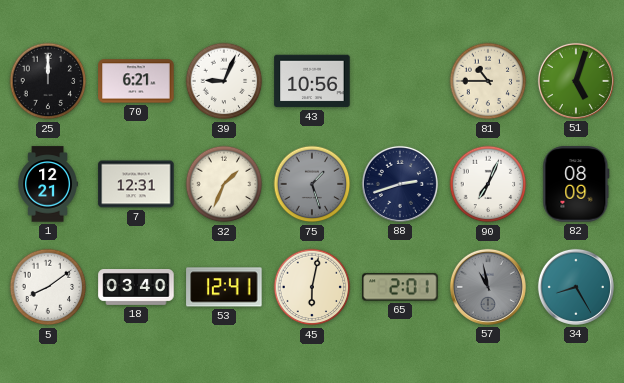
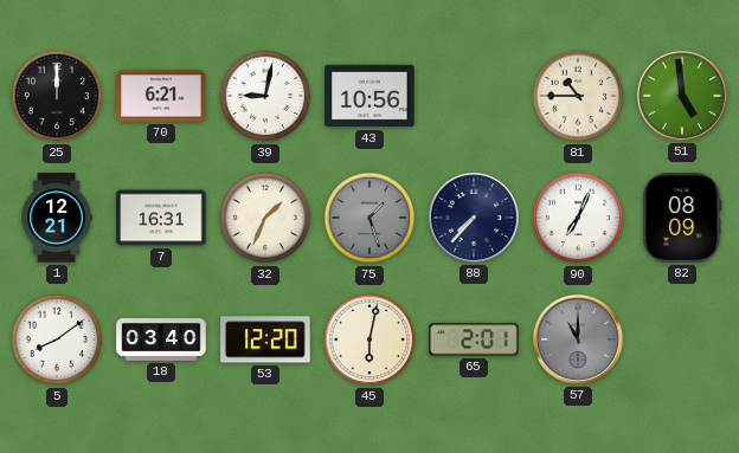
39: 9:04 -> 9:02 (265, 96)
51: 5:03 -> 4:59 (682, 96)
7: 12:31 -> 16:31 (161, 218)
88: 2:42 -> 7:37 (474, 218)
53: 12:41 -> 12:20 (265, 339)
57: 10:58 -> 11:00 (578, 339)
34: 8:25 -> none (576, 287)
